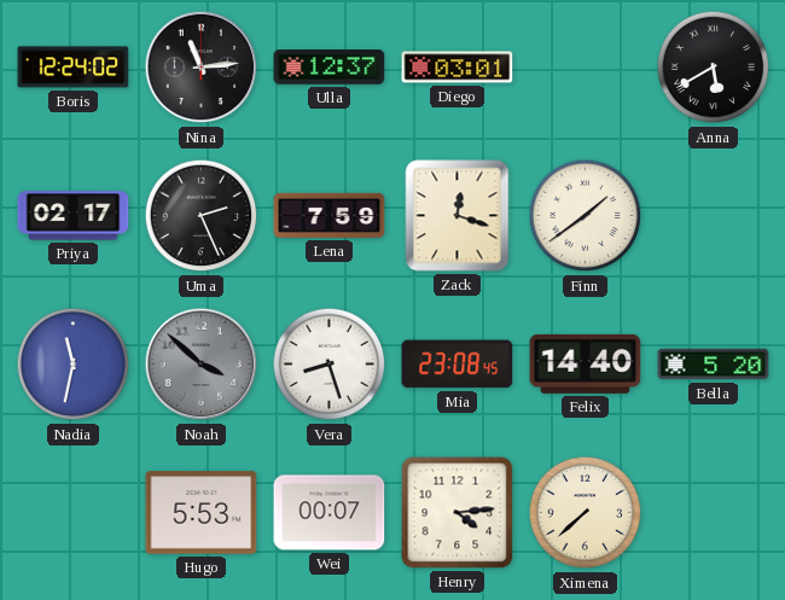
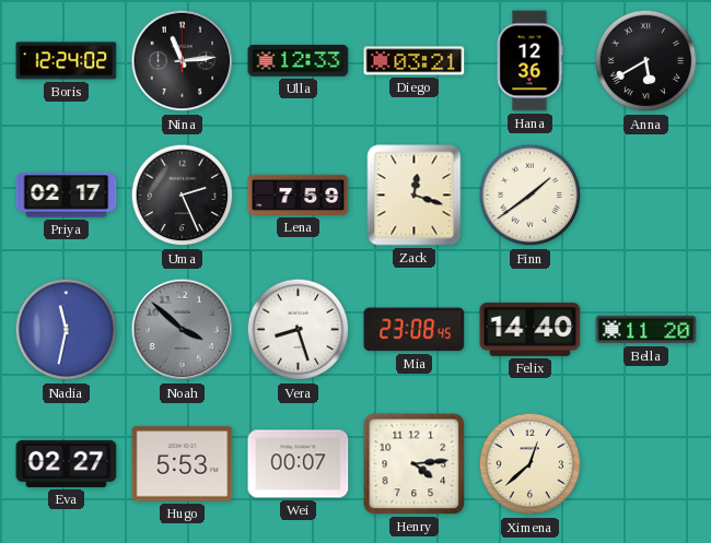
Ulla: 12:37 -> 12:33 (299, 61)
Diego: 03:01 -> 03:21 (415, 61)
Hana: none -> 12:36 (529, 61)
Bella: 5:20 -> 11:20 (646, 330)
Eva: none -> 02:27 (67, 463)
Ximena: 7:38 -> 12:38 (531, 464)
